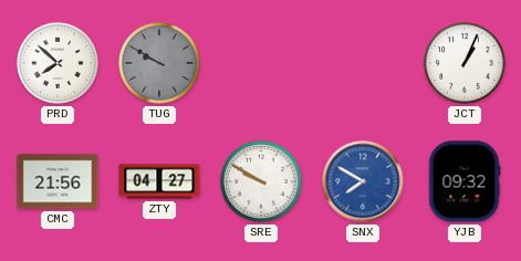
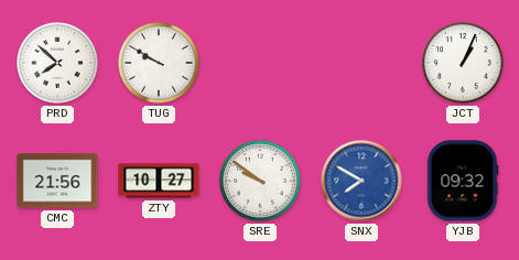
TUG dial: grey -> white (159, 63)
ZTY: 04:27 -> 10:27 (159, 181)
SRE: 9:50 -> 9:51 (260, 181)
